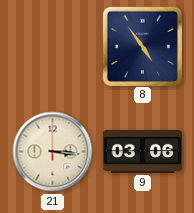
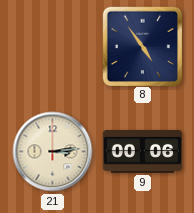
21: 3:16 -> 3:14 (53, 152)
9: 03:06 -> 00:06 (143, 151)
